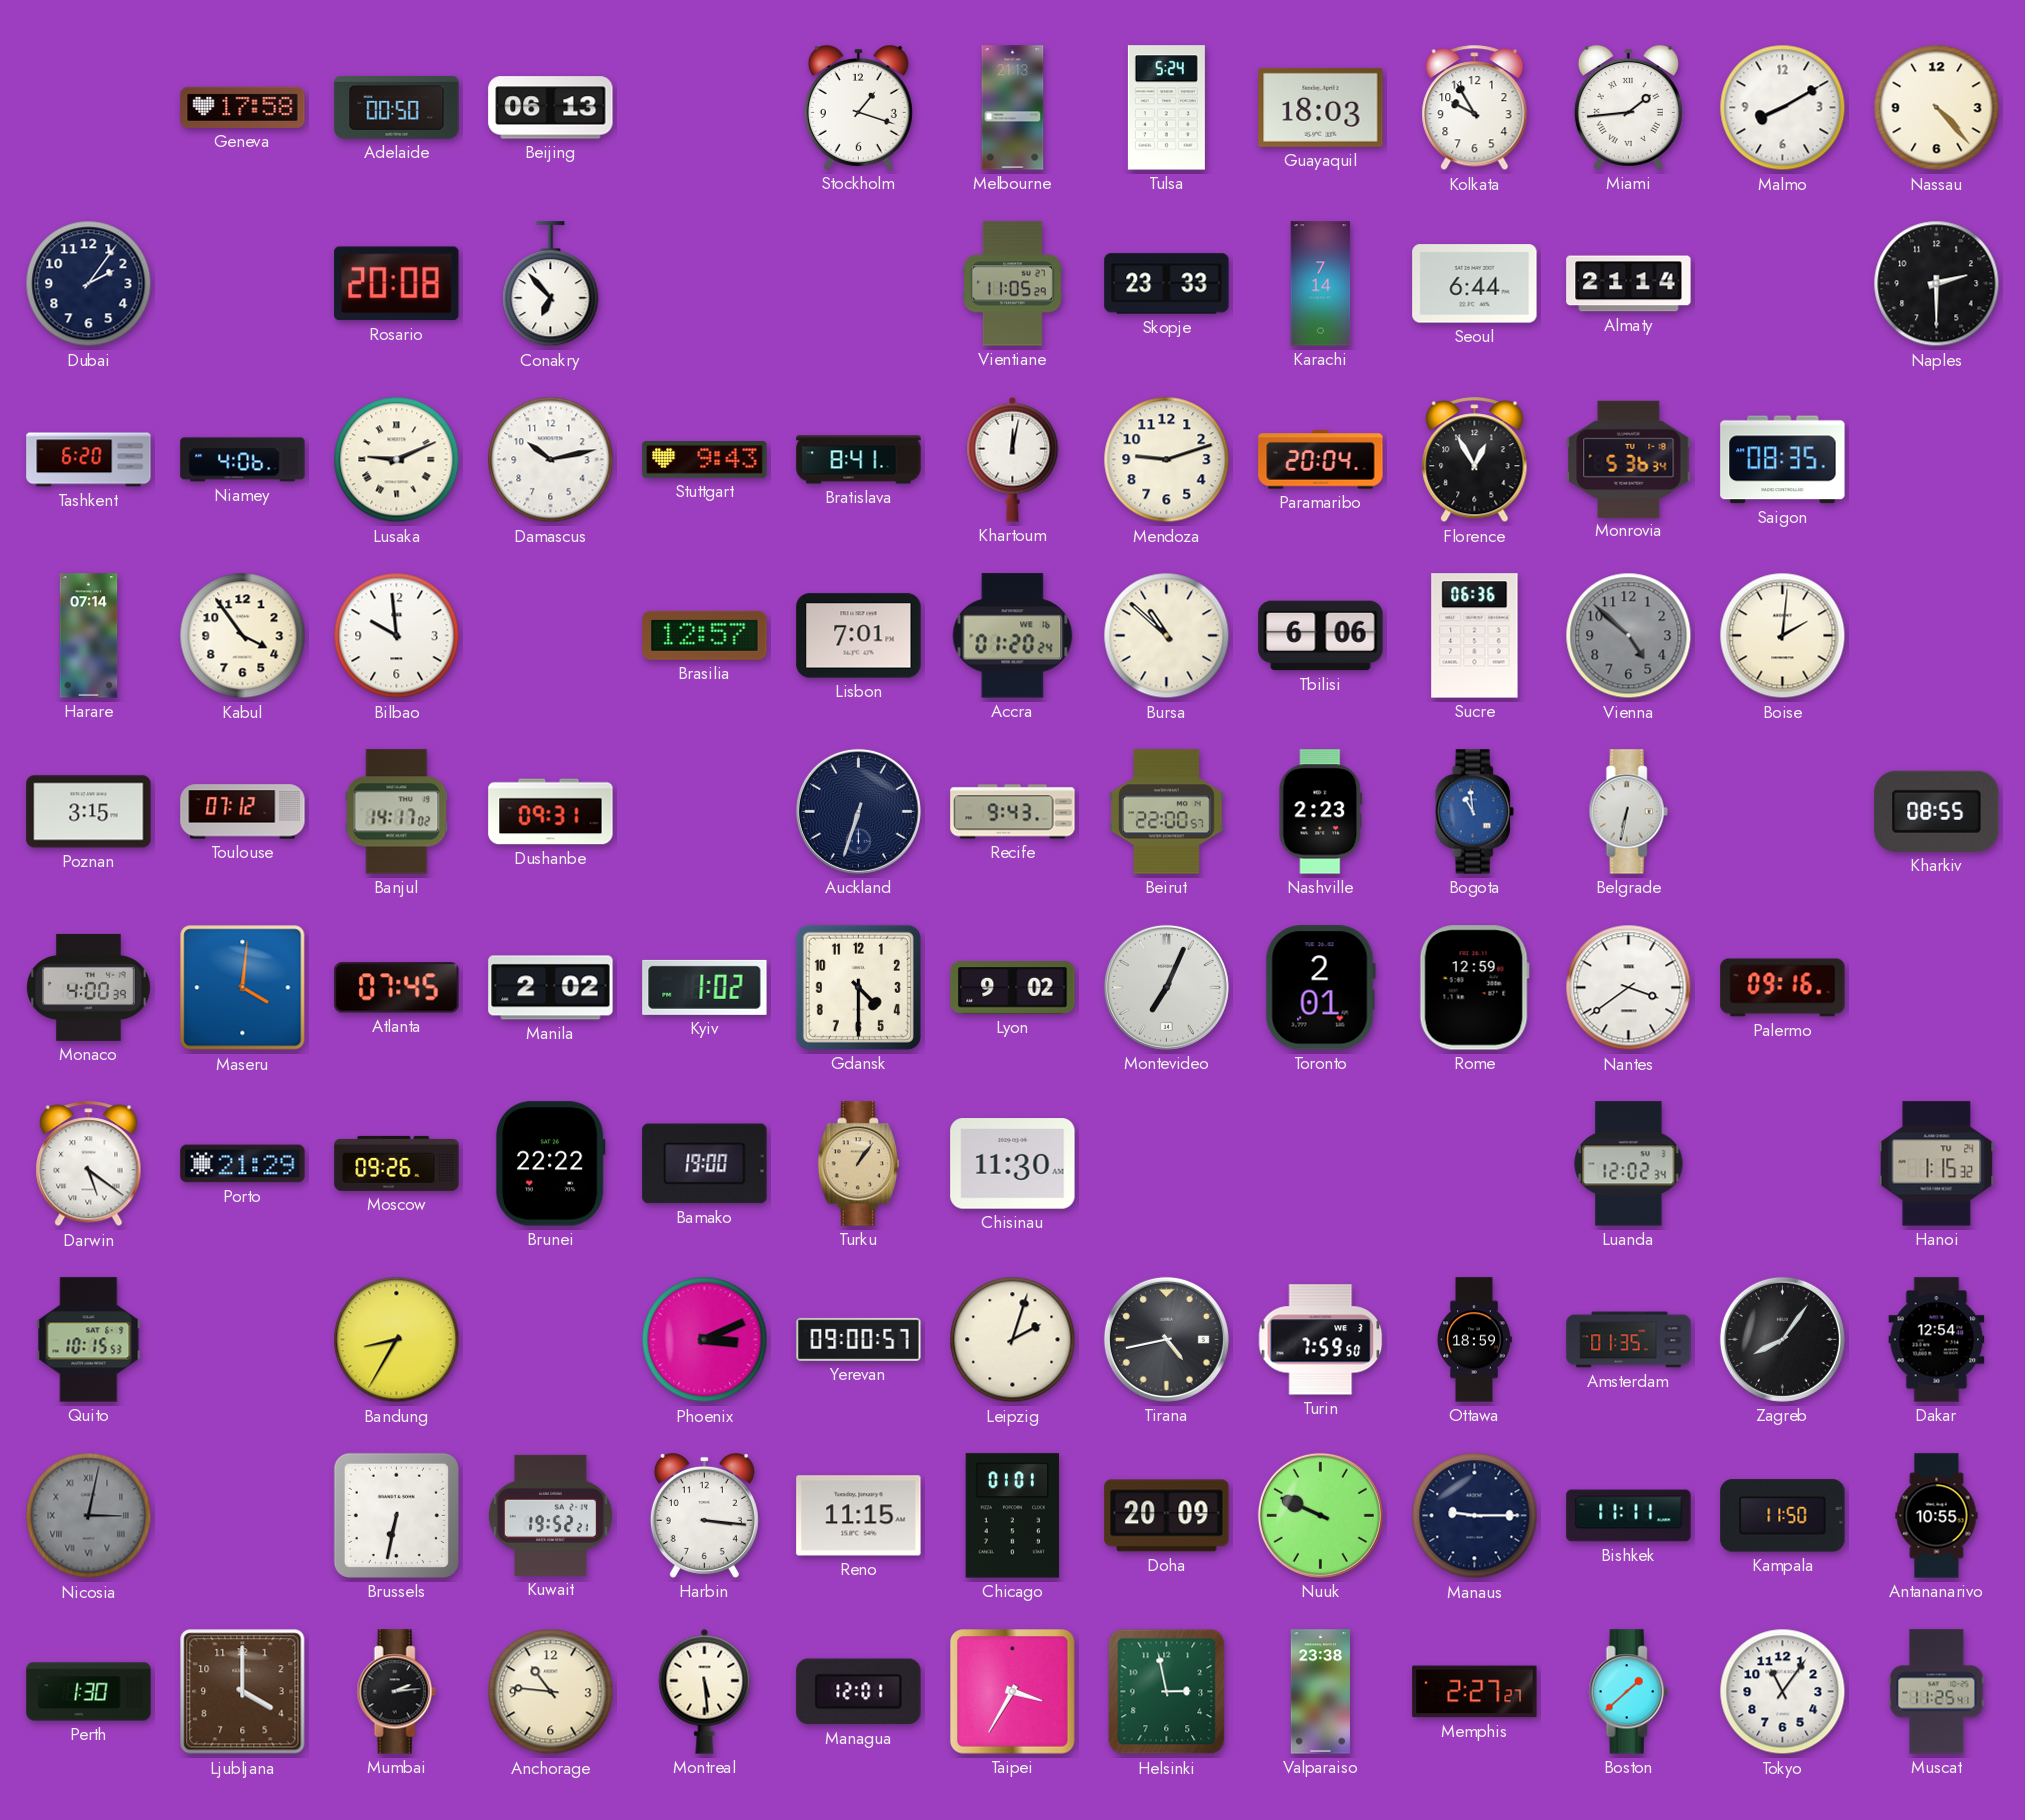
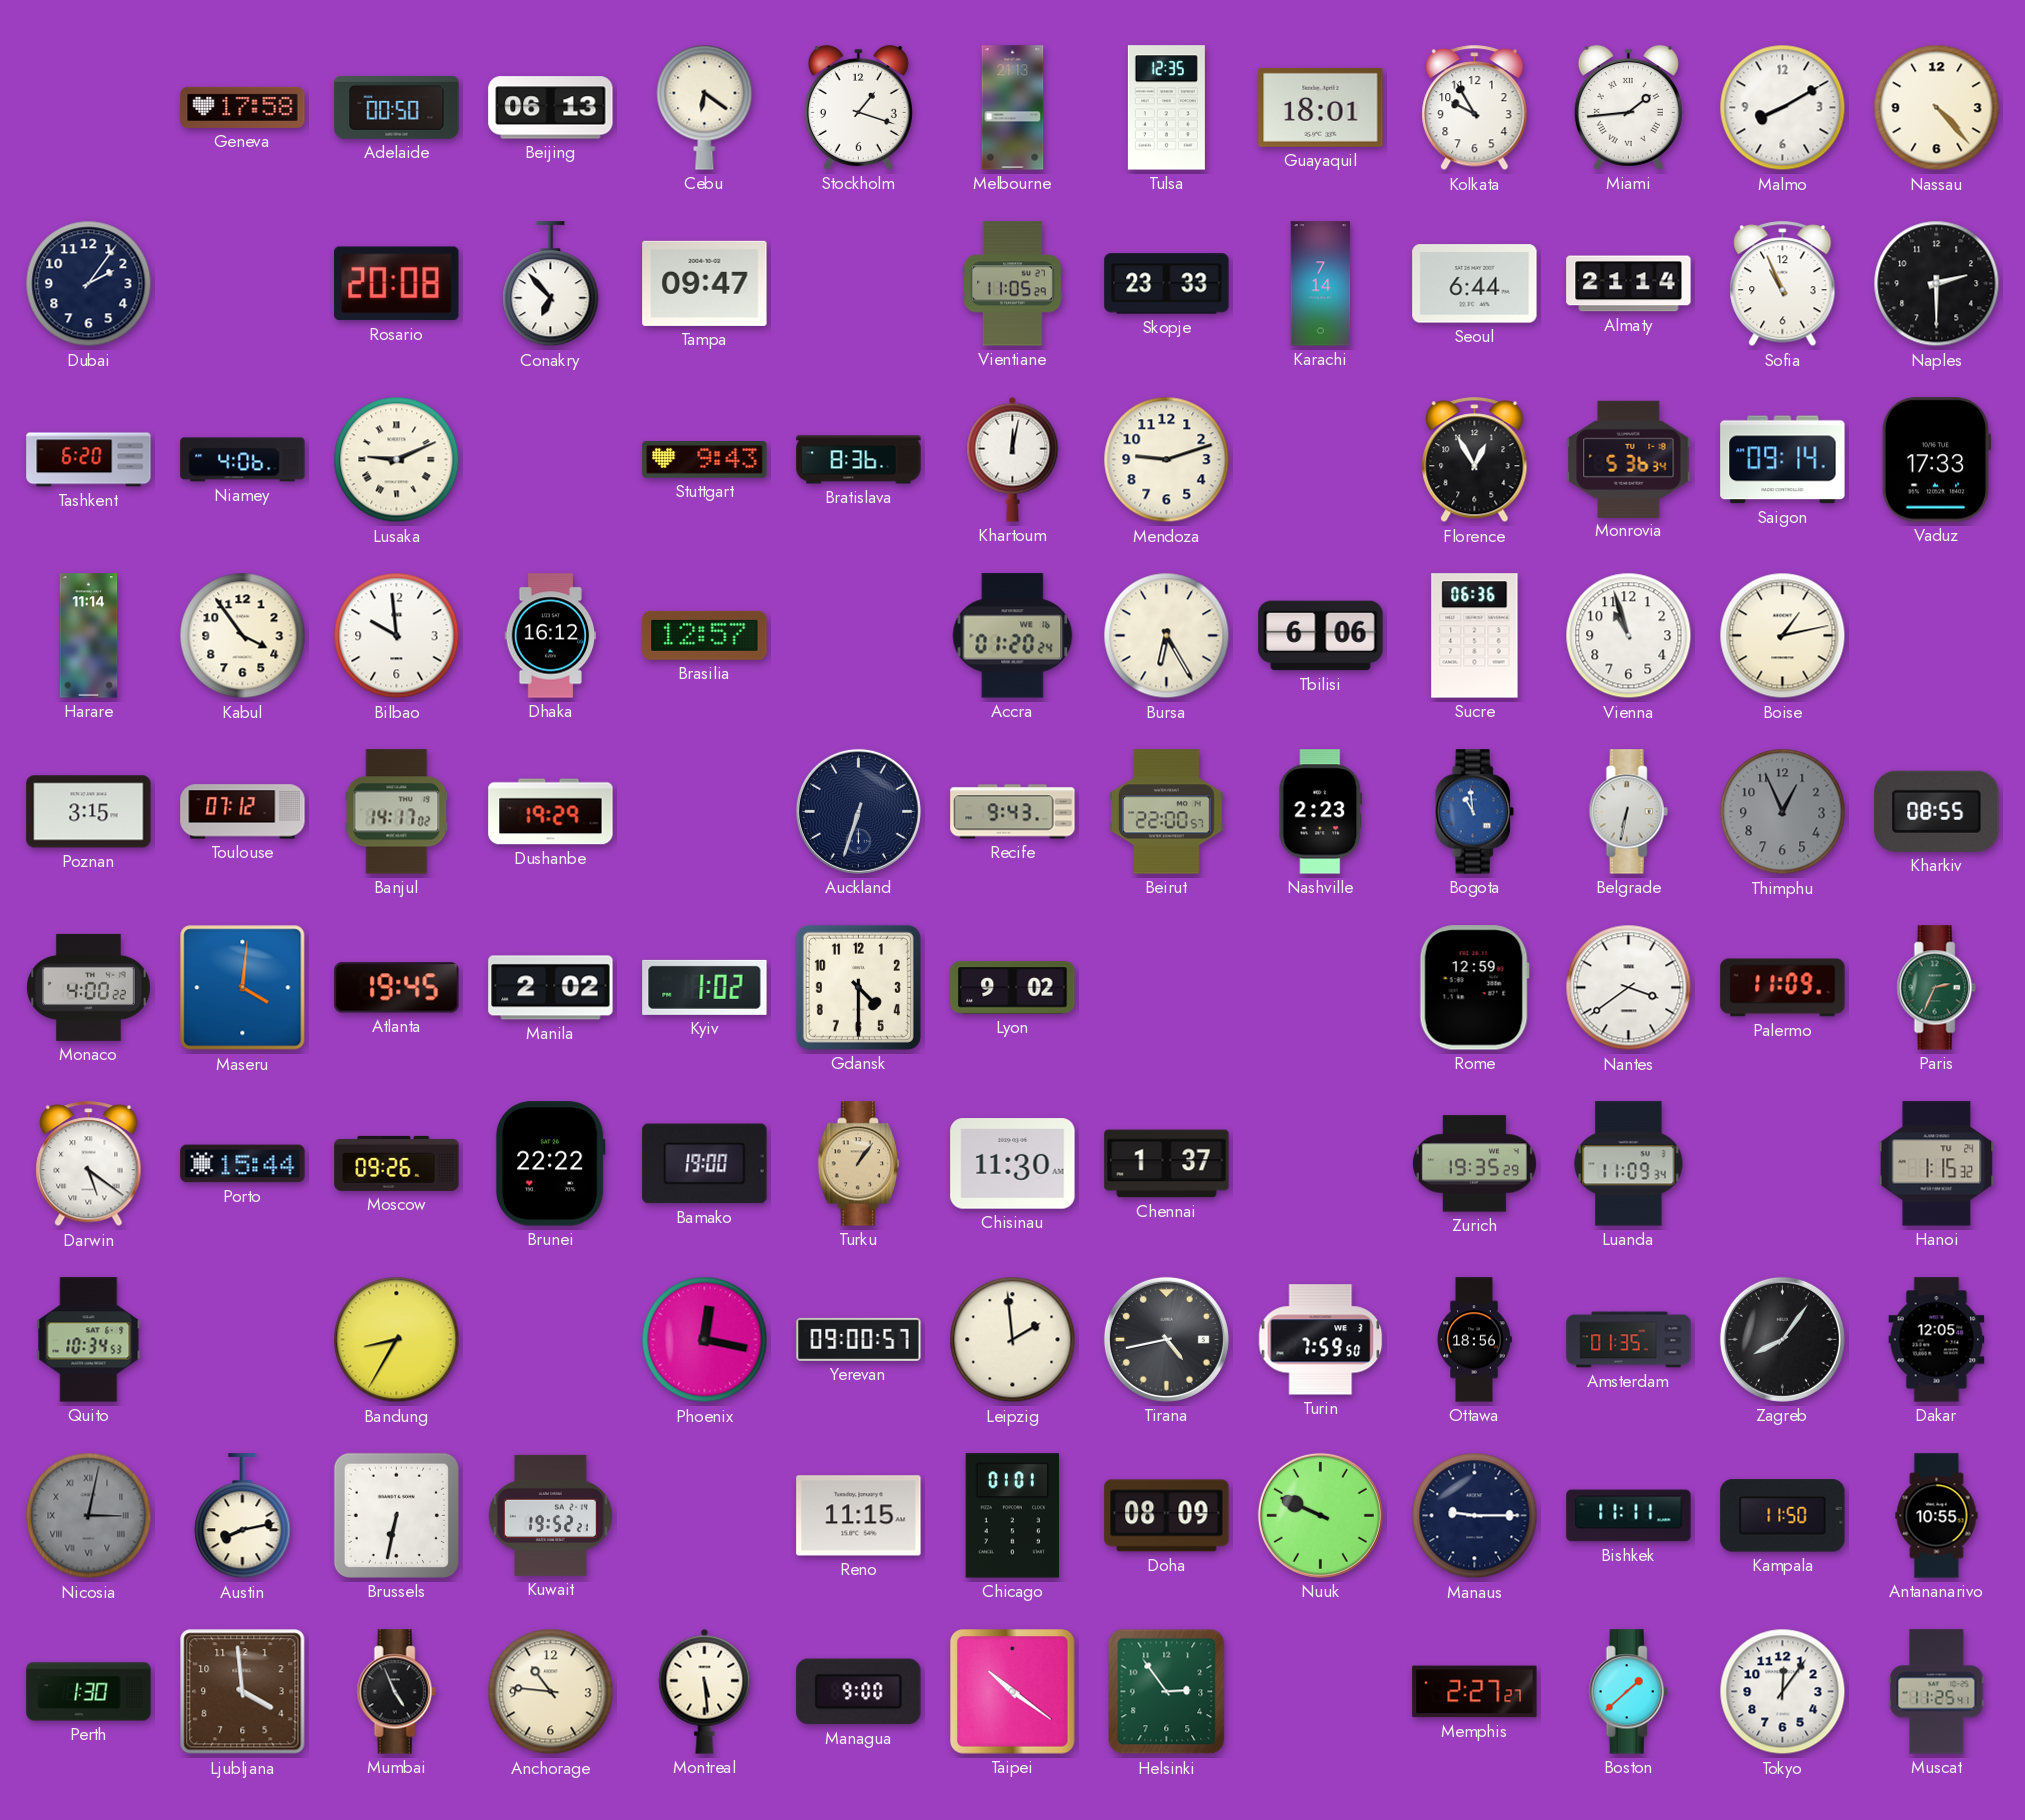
Cebu: none -> 6:21 (705, 107)
Tulsa: 5:24 -> 12:35 (1166, 108)
Guayaquil: 18:03 -> 18:01 (1321, 107)
Tampa: none -> 09:47 (705, 283)
Sofia: none -> 10:56 (1783, 284)
Damascus: 10:13 -> none (551, 460)
Bratislava: 8:41 -> 8:36 (859, 460)
Paramaribo: 20:04 -> none (1321, 460)
Saigon: 08:35 -> 09:14 (1783, 460)
Vaduz: none -> 17:33 (1936, 460)
Harare: 07:14 -> 11:14 (89, 636)
Dhaka: none -> 16:12 (551, 636)
Lisbon: 7:01 -> none (859, 636)
Bursa: 10:52 -> 6:25 (1167, 636)
Vienna: 4:52 -> 10:57 (1629, 636)
Vienna dial: grey -> white (1629, 636)
Boise: 2:01 -> 1:13 (1783, 636)
Dushanbe: 09:31 -> 19:29 (551, 812)
Thimphu: none -> 12:56 (1783, 812)
Monaco: 4:00:39 -> 4:00:22 (89, 987)
Atlanta: 07:45 -> 19:45 (397, 988)
Montevideo: 7:04 -> none (1166, 987)
Toronto: 2:01 -> none (1320, 988)
Palermo: 09:16 -> 11:09 (1783, 988)
Paris: none -> 2:34 (1936, 988)
Porto: 21:29 -> 15:44 (243, 1164)
Chennai: none -> 1:37 (1167, 1164)
Zurich: none -> 19:35 (1474, 1164)
Luanda: 12:02 -> 11:09 (1629, 1164)
Quito: 10:15 -> 10:34 (89, 1340)
Phoenix: 3:11 -> 12:17 (705, 1340)
Leipzig: 2:03 -> 1:59 (1013, 1340)
Ottawa: 18:59 -> 18:56 (1474, 1340)
Dakar: 12:54 -> 12:05 (1937, 1340)
Austin: none -> 8:13 (243, 1516)
Harbin: 3:16 -> none (704, 1515)
Doha: 20:09 -> 08:09 (1167, 1516)
Ljubljana: 4:00 -> 3:59 (243, 1692)
Mumbai: 2:14 -> 4:56 (396, 1692)
Managua: 12:01 -> 9:00 (859, 1692)
Taipei: 3:35 -> 10:21 (1013, 1692)
Helsinki: 2:58 -> 2:54 (1167, 1692)
Valparaiso: 23:38 -> none (1320, 1692)
Tokyo: 11:06 -> 12:06 (1783, 1692)
